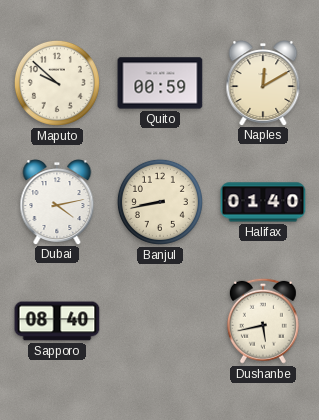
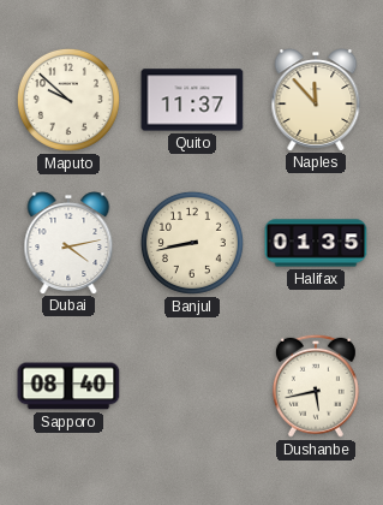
Quito: 00:59 -> 11:37 (192, 100)
Naples: 12:10 -> 11:53 (316, 100)
Halifax: 01:40 -> 01:35 (316, 243)
